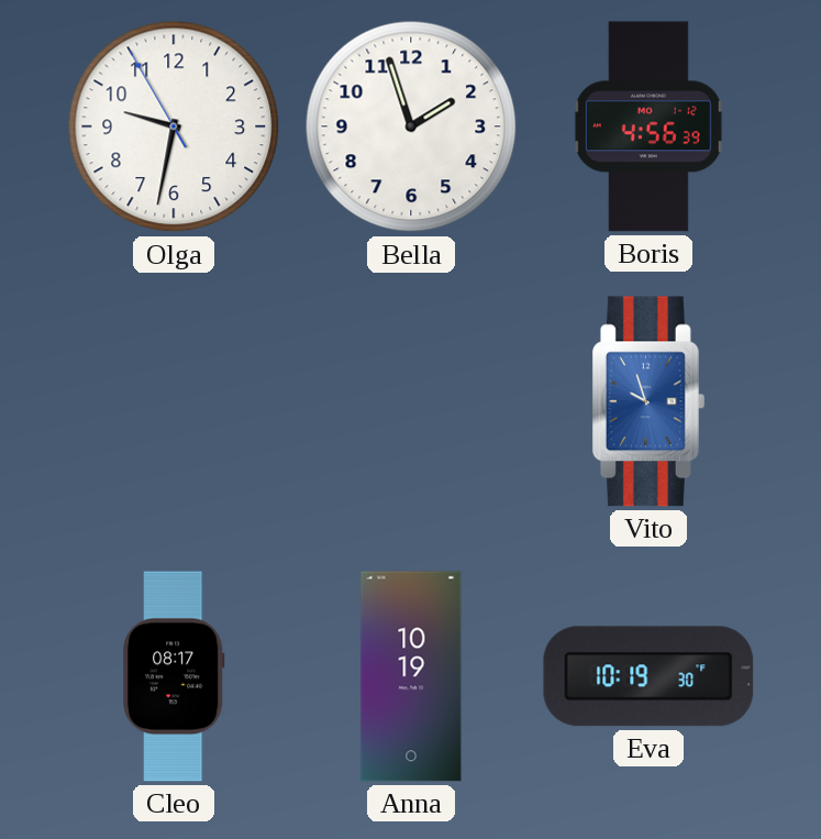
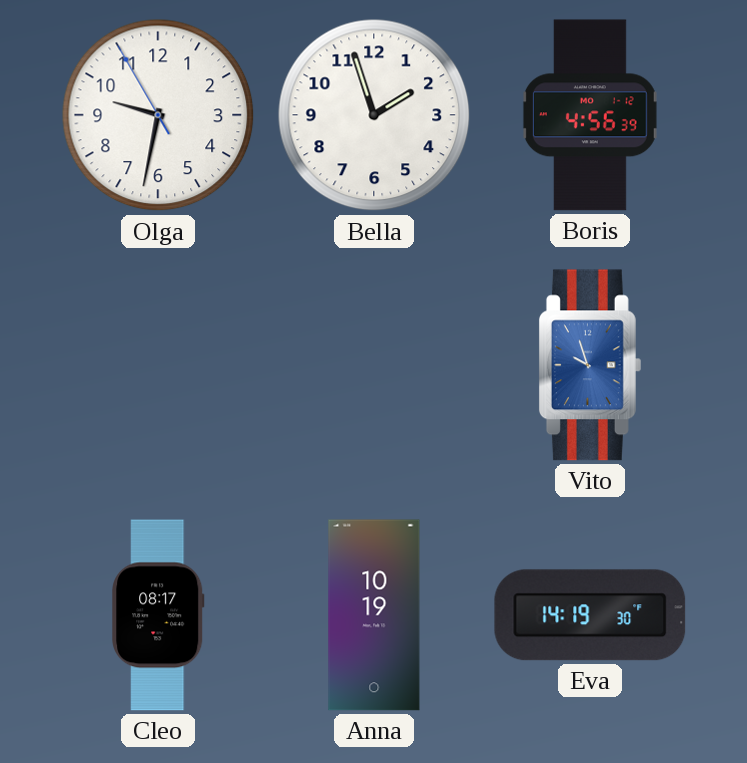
Eva: 10:19 -> 14:19 (590, 615)
